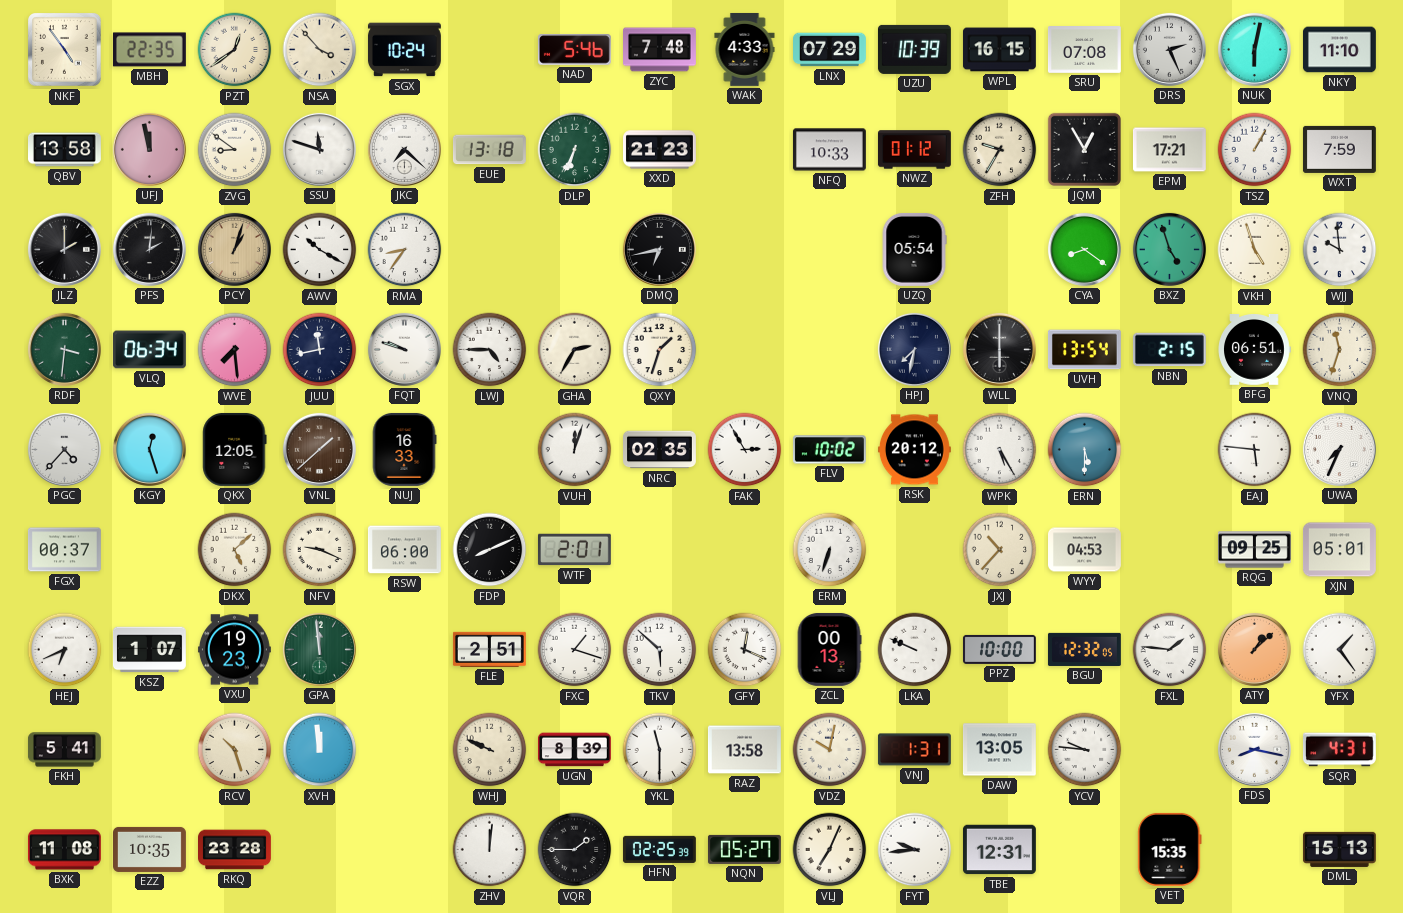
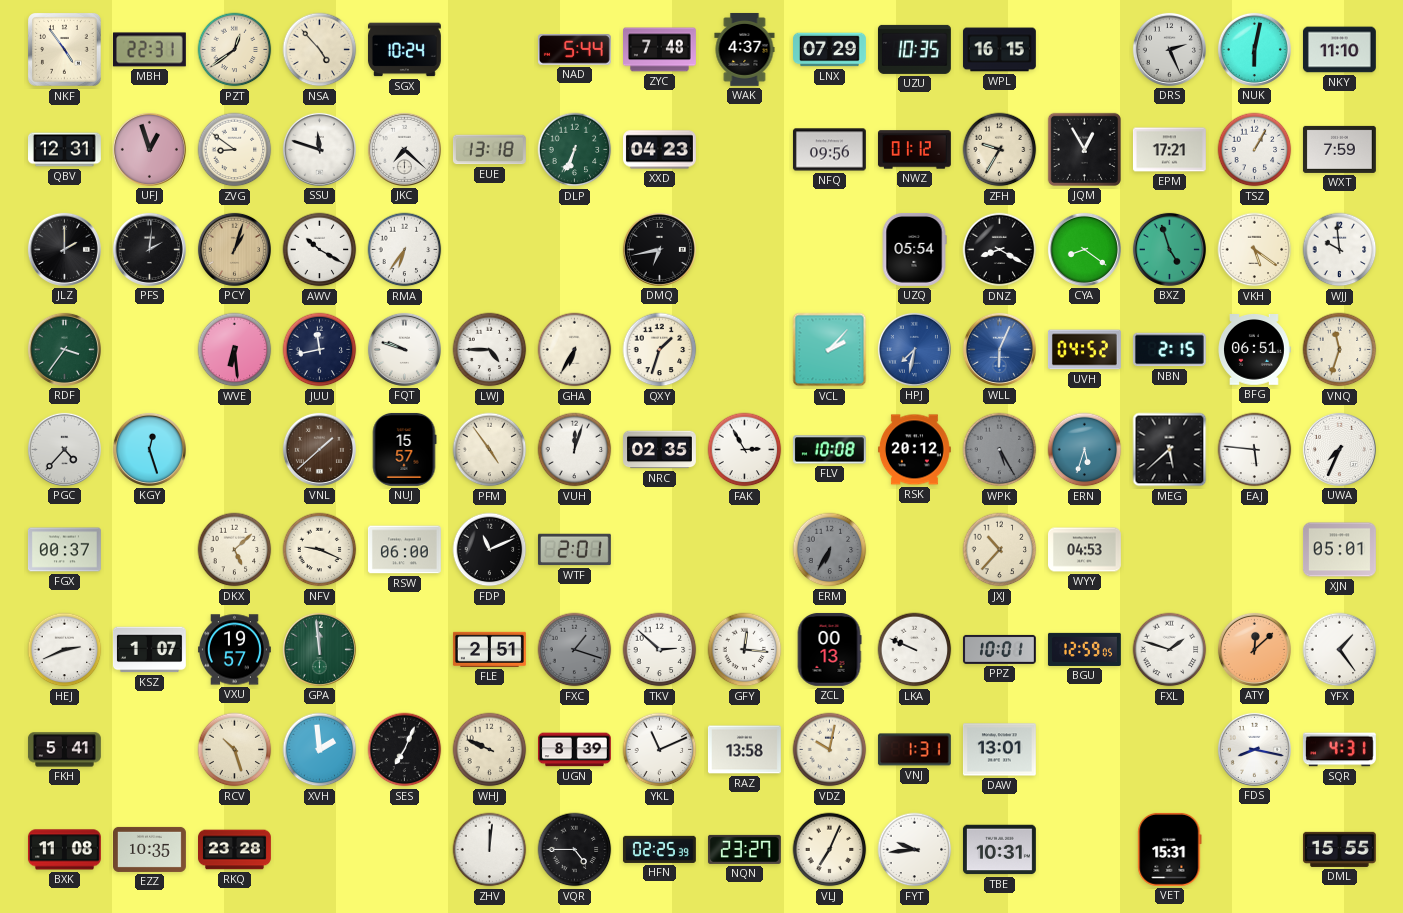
MBH: 22:35 -> 22:31 (149, 50)
NSA: 3:53 -> 4:53 (320, 50)
NAD: 5:46 -> 5:44 (574, 50)
WAK: 4:33 -> 4:37 (745, 49)
UZU: 10:39 -> 10:35 (914, 49)
SRU: 07:08 -> none (1084, 50)
QBV: 13:58 -> 12:31 (65, 150)
UFJ: 11:58 -> 12:57 (149, 149)
XXD: 21:23 -> 04:23 (660, 150)
NFQ: 10:33 -> 09:56 (829, 150)
RMA: 8:36 -> 6:36 (405, 250)
DNZ: none -> 8:20 (1000, 250)
VKH: 4:57 -> 5:21 (1255, 250)
RDF: 3:31 -> 3:36 (64, 349)
VLQ: 06:34 -> none (149, 350)
WVE: 7:29 -> 6:29 (235, 350)
GHA: 2:35 -> 6:35 (575, 350)
VCL: none -> 2:07 (830, 350)
HPJ dial: navy -> blue (914, 349)
WLL: 6:00 -> 6:04 (999, 349)
WLL dial: black -> blue (999, 349)
UVH: 13:54 -> 04:52 (1084, 350)
QKX: 12:05 -> none (235, 449)
NUJ: 16:33 -> 15:57 (404, 449)
PFM: none -> 4:54 (490, 450)
FLV: 10:02 -> 10:08 (829, 450)
WPK dial: white -> grey (1000, 450)
ERN: 5:30 -> 5:33 (1085, 450)
MEG: none -> 5:38 (1170, 450)
FDP: 8:11 -> 11:11 (490, 550)
ERM: 6:33 -> 6:35 (830, 550)
ERM dial: white -> grey (830, 550)
RQG: 09:25 -> none (1255, 550)
HEJ: 6:41 -> 2:41 (65, 650)
VXU: 19:23 -> 19:57 (235, 650)
FXC dial: white -> grey (575, 650)
TKV: 5:52 -> 2:52 (660, 650)
GFY: 12:19 -> 12:16 (745, 650)
PPZ: 10:00 -> 10:01 (1000, 649)
BGU: 12:32 -> 12:59 (1084, 649)
FXL: 1:46 -> 1:48 (1170, 650)
ATY: 1:08 -> 12:08 (1254, 649)
XVH: 11:59 -> 1:59 (320, 750)
SES: none -> 7:04 (405, 750)
YKL: 11:30 -> 11:11 (660, 750)
DAW: 13:05 -> 13:01 (999, 750)
YCV: 9:46 -> none (1085, 750)
VQR: 1:45 -> 4:45 (575, 850)
NQN: 05:27 -> 23:27 (744, 849)
TBE: 12:31 -> 10:31 (999, 850)
VET: 15:35 -> 15:31 (1170, 849)
DML: 15:13 -> 15:55 (1339, 849)
